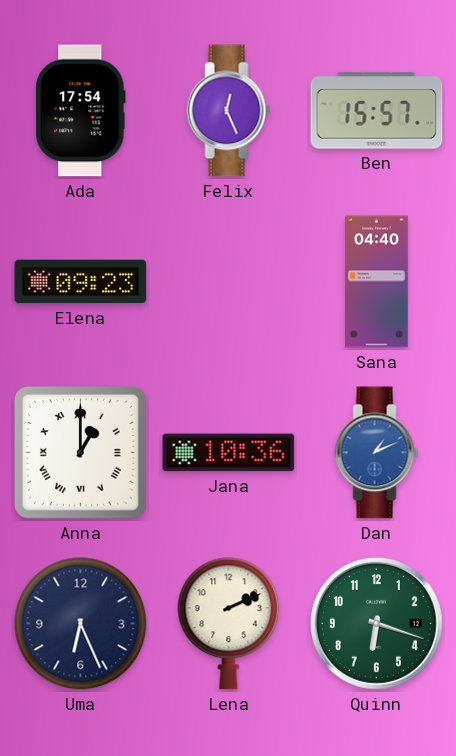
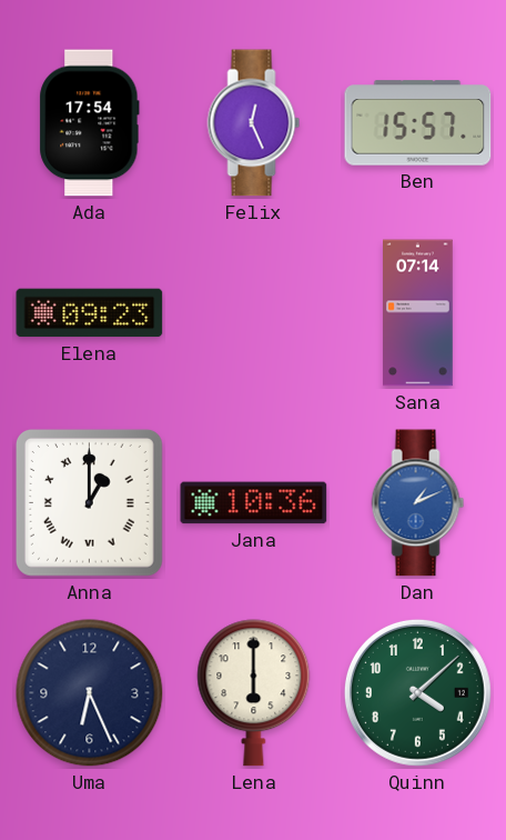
Sana: 04:40 -> 07:14 (418, 313)
Lena: 2:11 -> 6:00 (254, 693)
Quinn: 6:18 -> 4:08 (417, 692)
